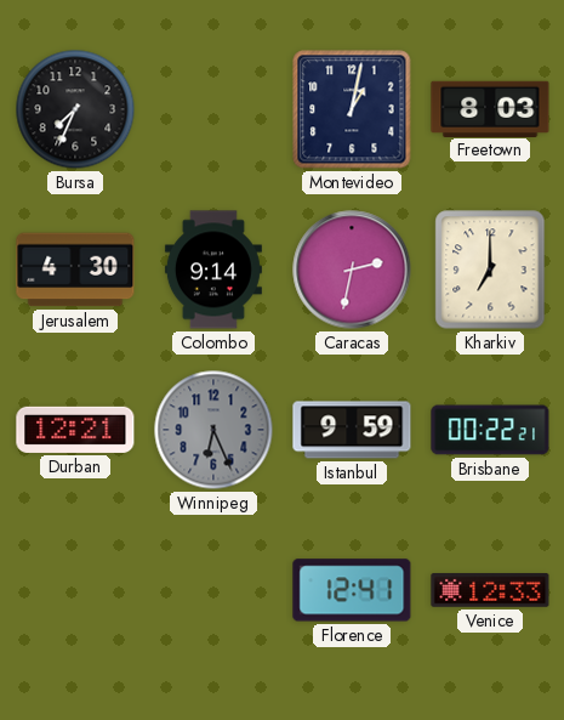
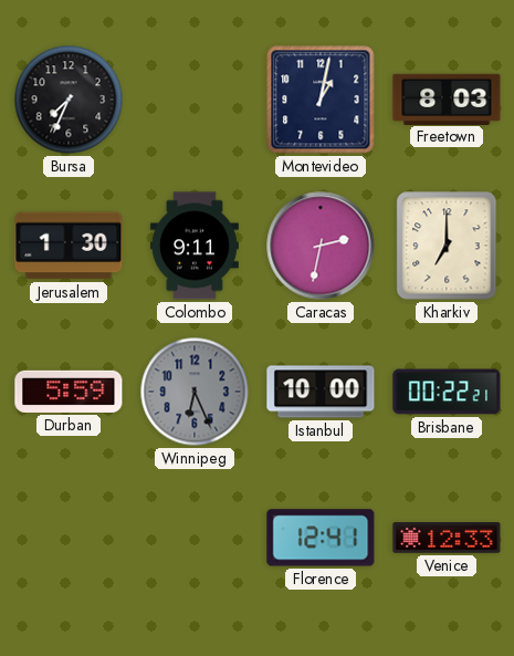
Jerusalem: 4:30 -> 1:30 (69, 246)
Colombo: 9:14 -> 9:11 (195, 246)
Durban: 12:21 -> 5:59 (69, 392)
Istanbul: 9:59 -> 10:00 (321, 392)
